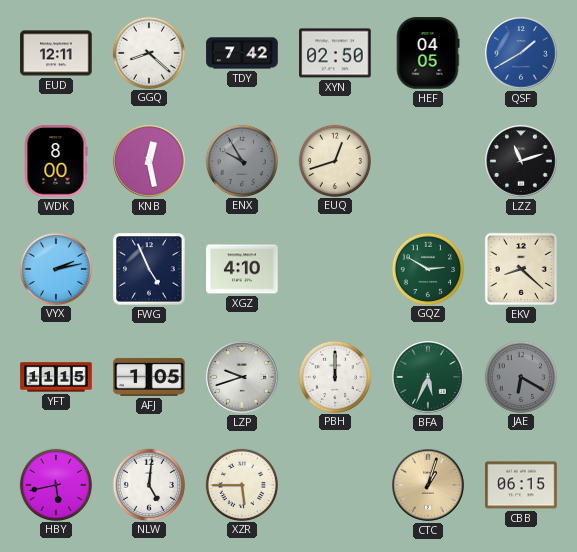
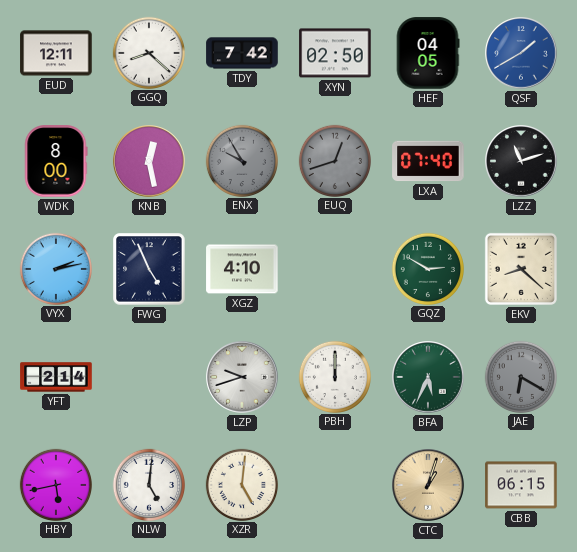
EUQ dial: cream -> grey (334, 160)
LXA: none -> 07:40 (428, 161)
YFT: 11:15 -> 2:14 (56, 377)
AFJ: 1:05 -> none (149, 377)
XZR: 5:45 -> 5:01 (241, 484)
